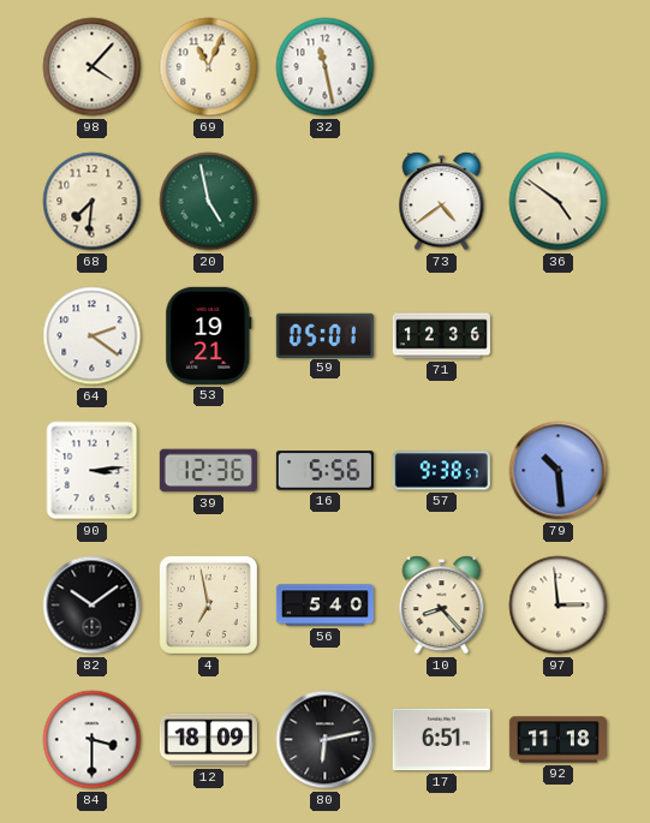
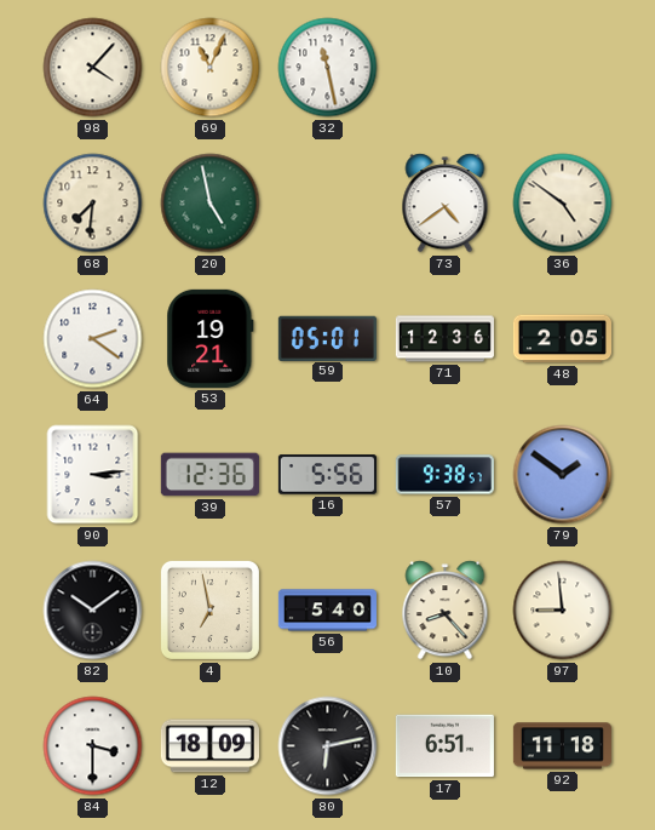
48: none -> 2:05 (562, 339)
79: 10:29 -> 1:51 (563, 475)
97: 2:59 -> 8:59 (563, 611)
